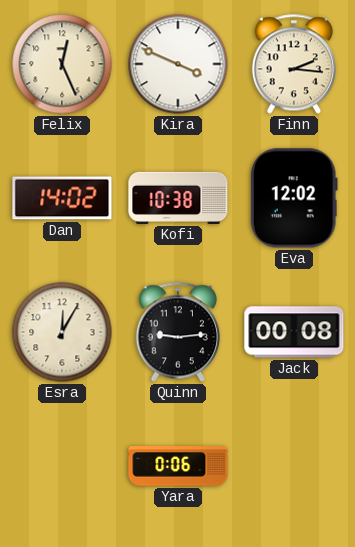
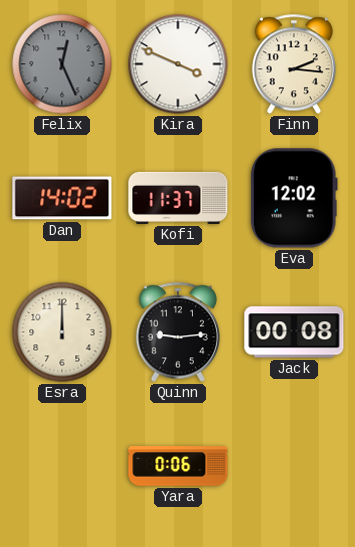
Felix dial: cream -> grey (62, 64)
Kofi: 10:38 -> 11:37 (178, 198)
Esra: 12:05 -> 12:00 (62, 332)
